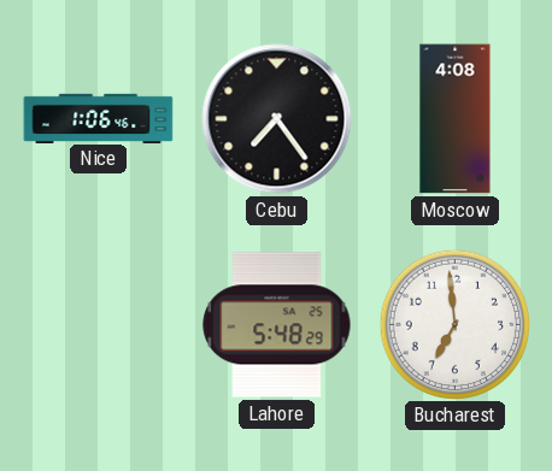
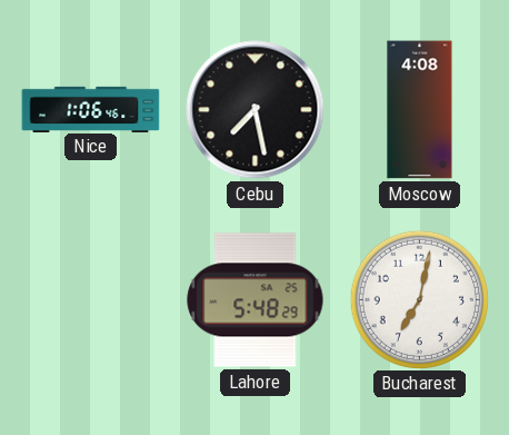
Cebu: 7:24 -> 7:28 (256, 110)
Bucharest: 6:59 -> 7:02 (419, 299)
